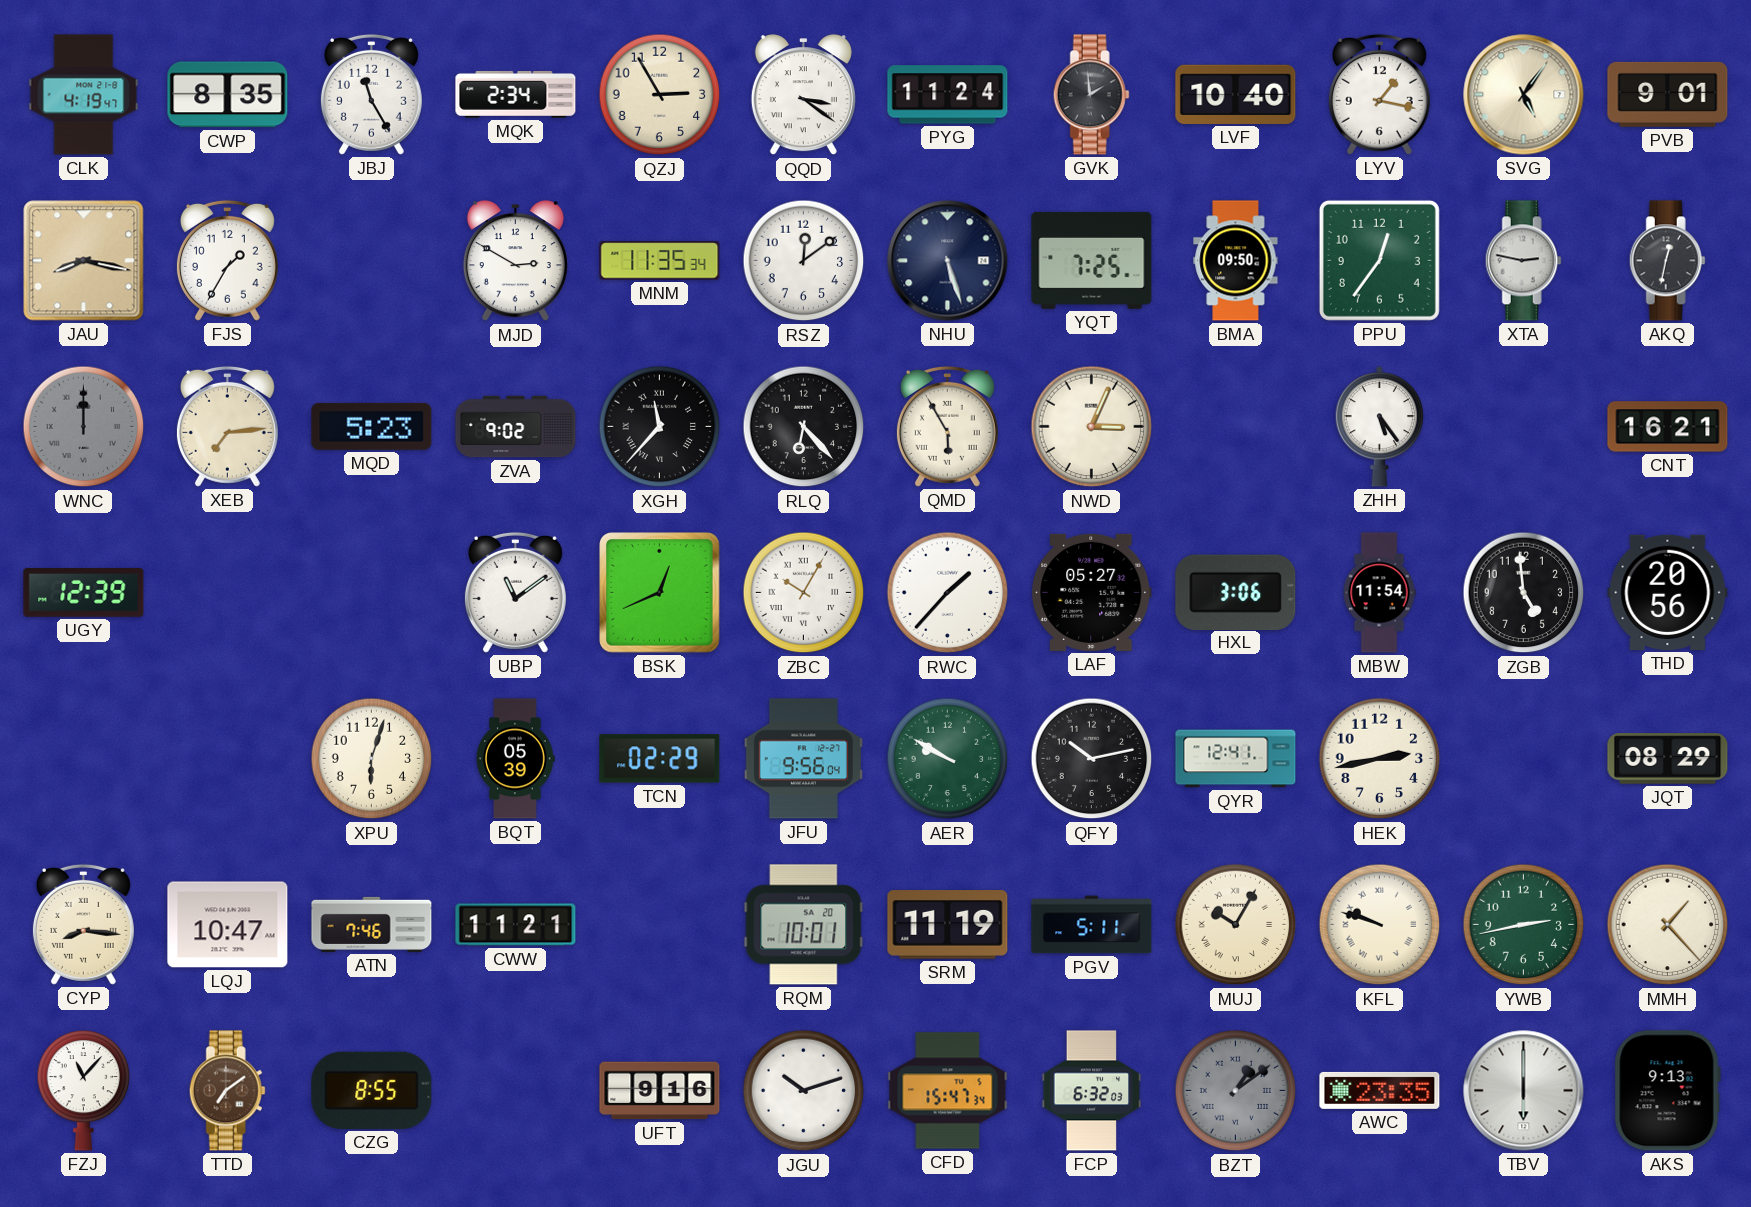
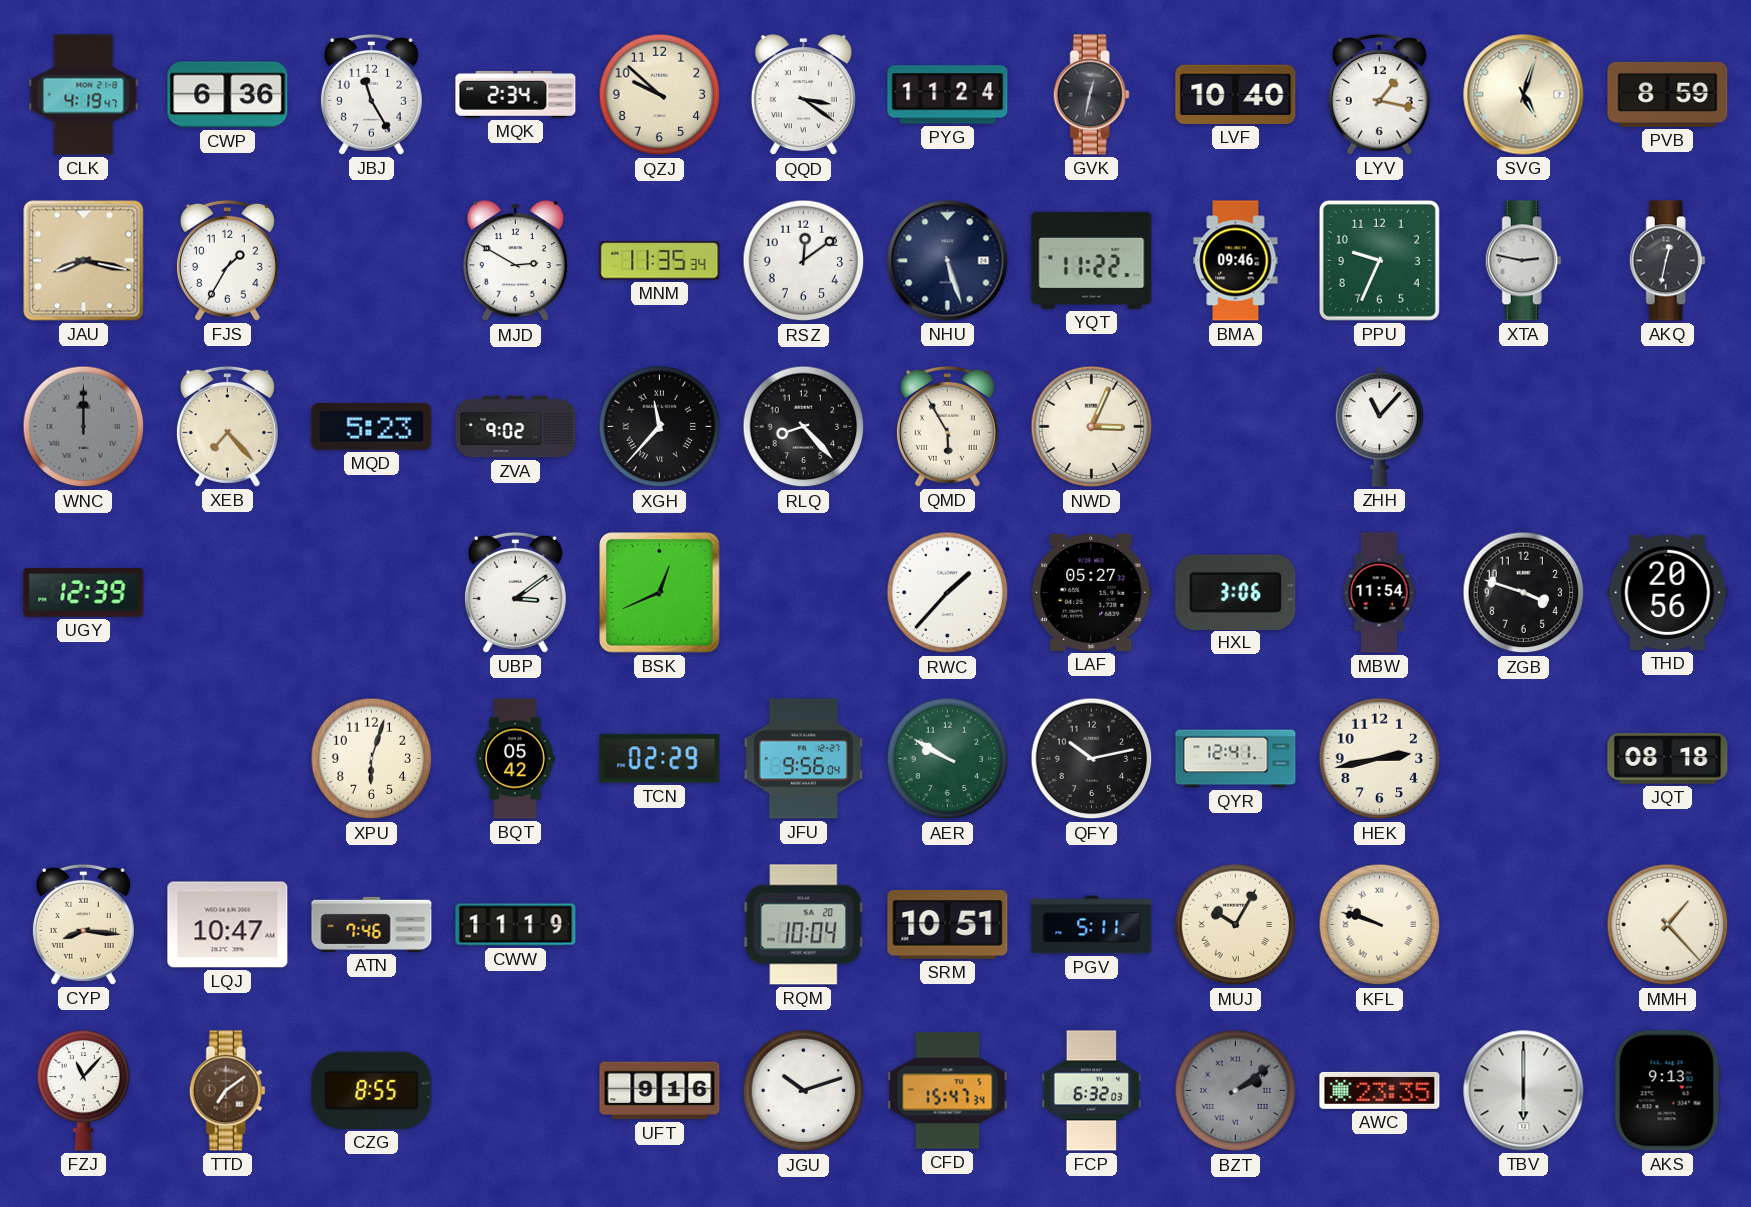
CWP: 8:35 -> 6:36 (228, 95)
QZJ: 2:55 -> 9:52 (660, 95)
GVK: 1:59 -> 12:32 (1091, 95)
SVG: 5:06 -> 5:03 (1524, 95)
PVB: 9:01 -> 8:59 (1668, 94)
YQT: 7:25 -> 11:22 (1092, 260)
BMA: 09:50 -> 09:46 (1236, 261)
PPU: 12:36 -> 9:34 (1379, 260)
XEB: 7:14 -> 7:23 (227, 426)
RLQ: 6:23 -> 8:23 (804, 427)
ZHH: 5:24 -> 11:07 (1380, 426)
CNT: 16:21 -> none (1668, 427)
UBP: 11:09 -> 3:09 (515, 592)
ZBC: 10:05 -> none (804, 593)
ZGB: 4:59 -> 3:48 (1524, 593)
BQT: 05:39 -> 05:42 (516, 759)
JQT: 08:29 -> 08:18 (1668, 759)
CWW: 11:21 -> 11:19 (516, 925)
RQM: 10:01 -> 10:04 (804, 925)
SRM: 11:19 -> 10:51 (948, 925)
YWB: 2:43 -> none (1524, 925)
BZT: 1:09 -> 2:09 (1236, 1091)
